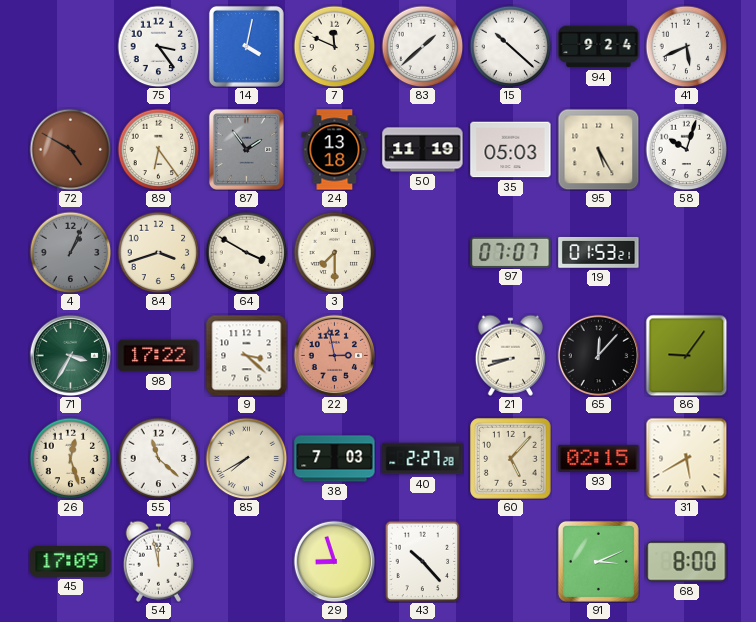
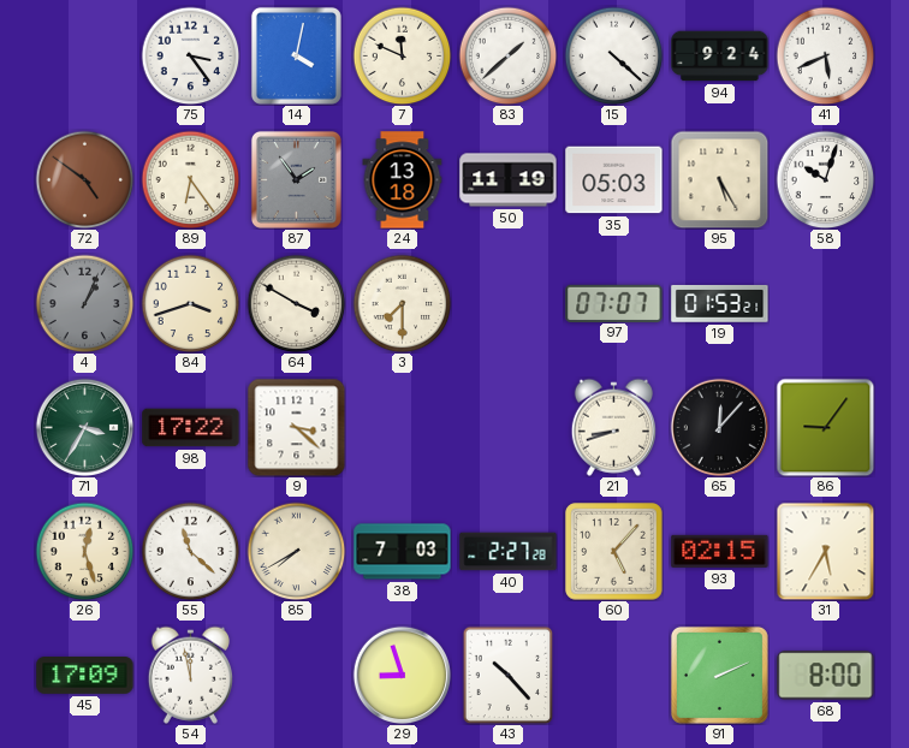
15: 10:22 -> 4:22 (613, 55)
72: 4:50 -> 4:51 (84, 179)
22: 2:58 -> none (334, 355)
31: 5:40 -> 5:35 (825, 551)
91: 3:11 -> 2:11 (719, 675)
